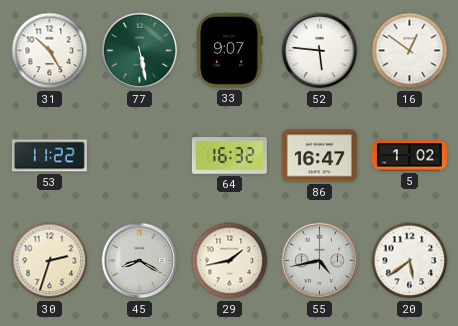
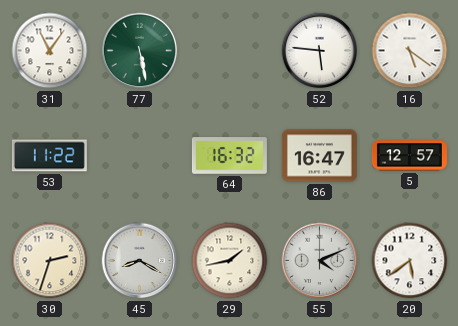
31: 10:25 -> 11:06 (50, 51)
33: 9:07 -> none (230, 50)
16: 12:51 -> 5:21 (410, 51)
5: 1:02 -> 12:57 (409, 156)
55: 4:43 -> 4:11 (320, 261)
